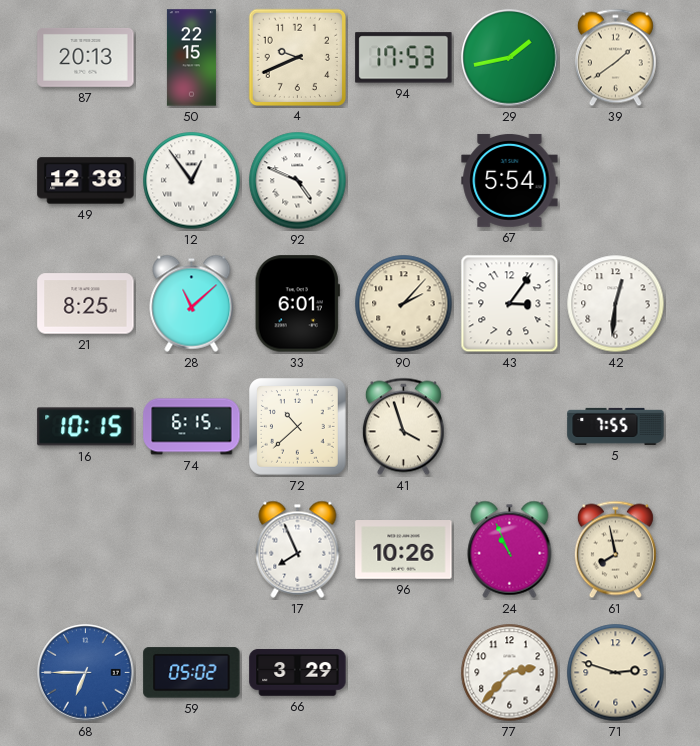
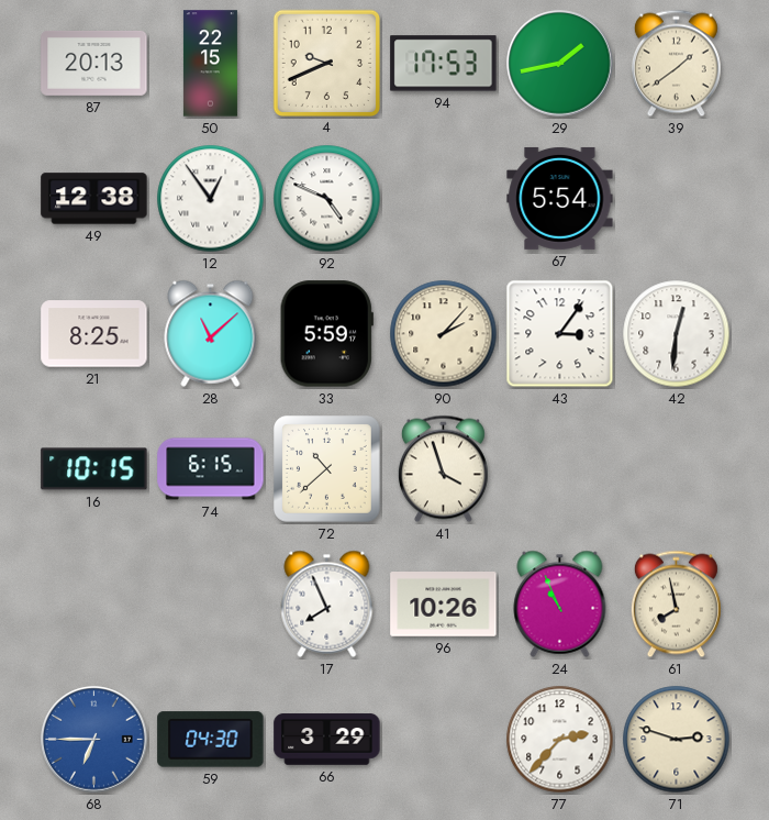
33: 6:01 -> 5:59 (326, 334)
5: 7:55 -> none (616, 426)
59: 05:02 -> 04:30 (211, 740)
